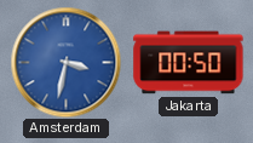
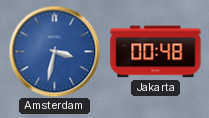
Jakarta: 00:50 -> 00:48 (156, 52)
